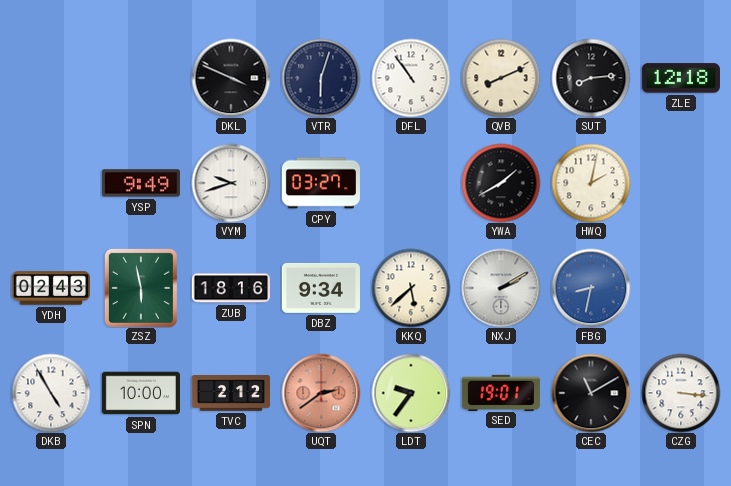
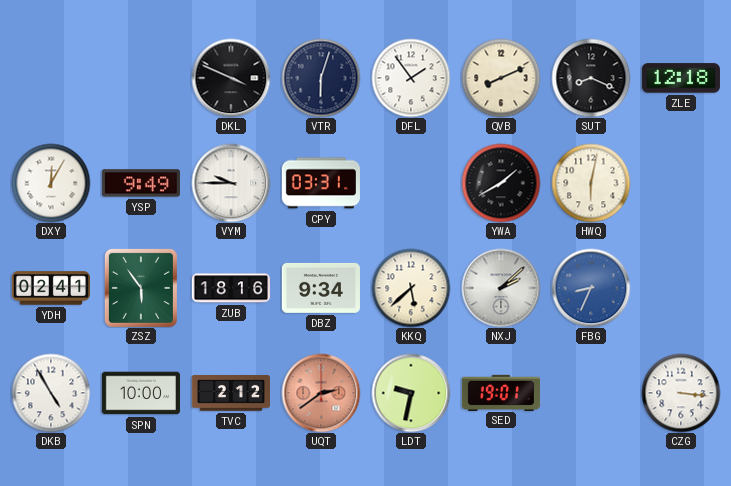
DFL: 10:54 -> 1:54 (411, 78)
SUT: 8:14 -> 8:19 (591, 78)
DXY: none -> 12:05 (51, 183)
VYM: 9:42 -> 9:45 (231, 183)
CPY: 03:27 -> 03:31 (321, 183)
HWQ: 2:02 -> 6:02 (591, 183)
YDH: 02:43 -> 02:41 (50, 288)
ZSZ: 5:58 -> 5:54 (141, 288)
NXJ: 2:10 -> 2:08 (501, 288)
FBG: 8:32 -> 8:34 (591, 288)
LDT: 9:36 -> 9:32 (411, 393)
CEC: 11:10 -> none (591, 393)
